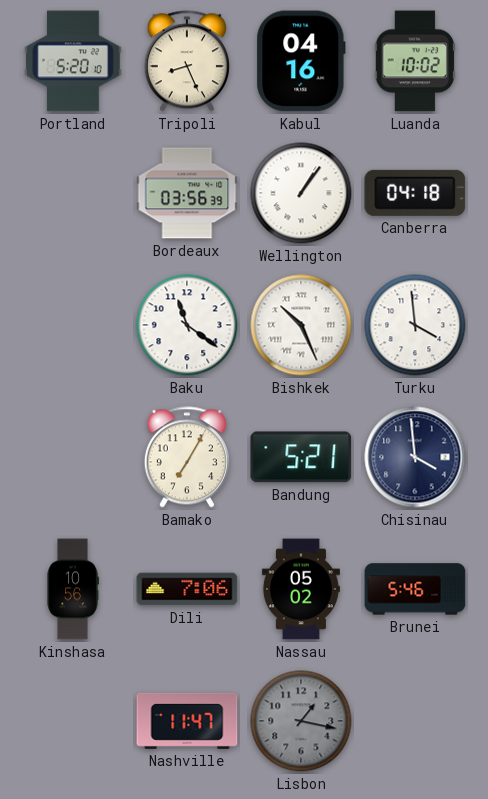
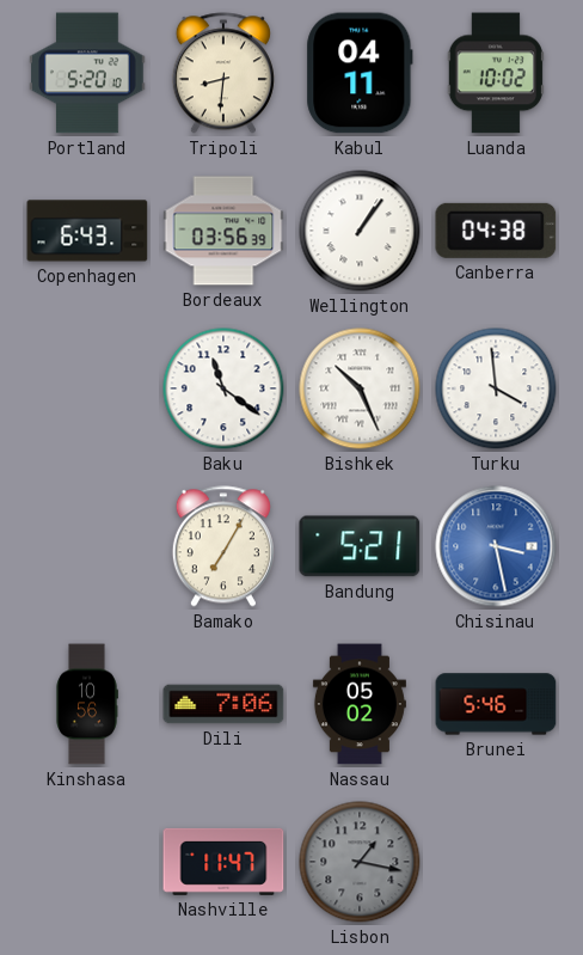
Tripoli: 8:26 -> 8:31 (223, 73)
Kabul: 04:16 -> 04:11 (360, 73)
Copenhagen: none -> 6:43 (87, 231)
Canberra: 04:18 -> 04:38 (496, 231)
Chisinau: 3:59 -> 3:28 (496, 546)
Chisinau dial: navy -> blue (496, 546)
